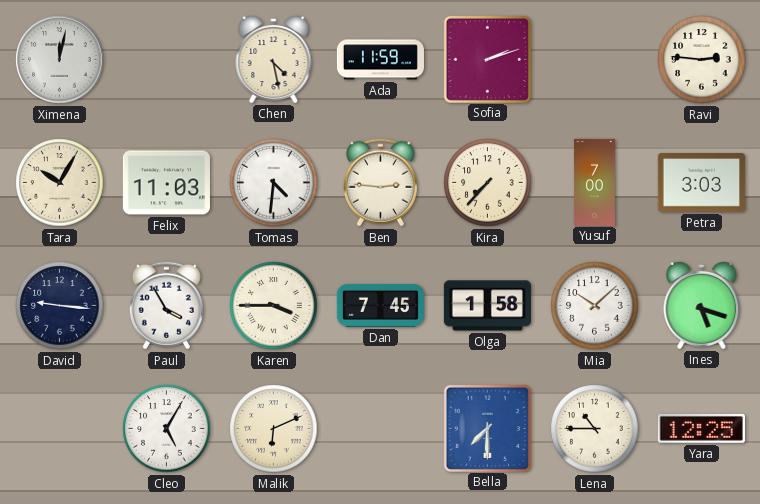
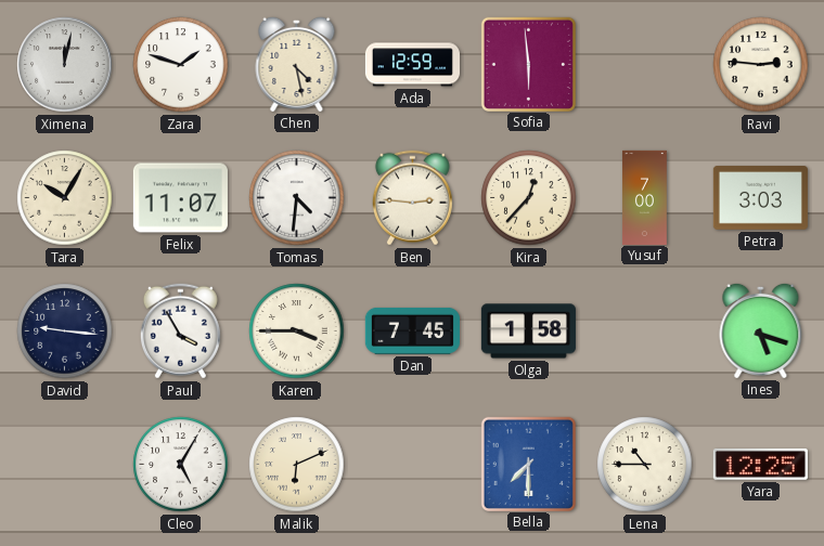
Zara: none -> 1:48 (181, 65)
Ada: 11:59 -> 12:59 (412, 65)
Sofia: 2:12 -> 5:59 (528, 64)
Felix: 11:03 -> 11:07 (180, 198)
Kira: 7:37 -> 12:37 (529, 198)
Mia: 10:08 -> none (595, 306)
